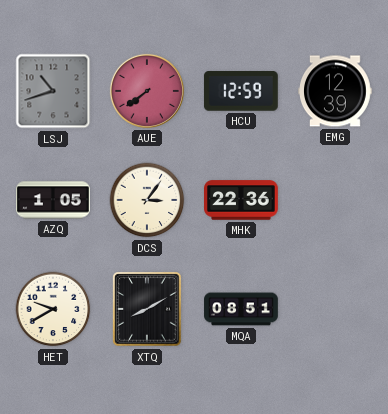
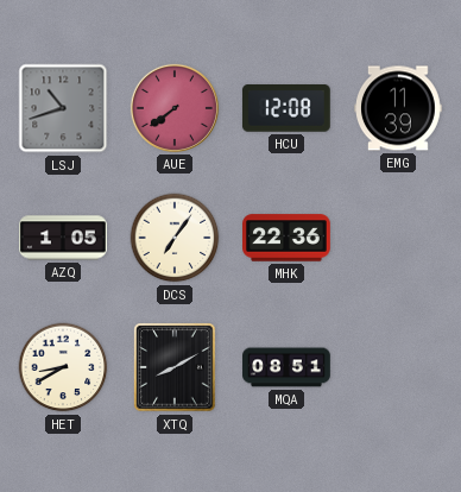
HCU: 12:59 -> 12:08 (286, 109)
EMG: 12:39 -> 11:39 (399, 108)
DCS: 3:06 -> 7:06 (175, 238)
HET: 9:40 -> 8:40 (63, 367)
